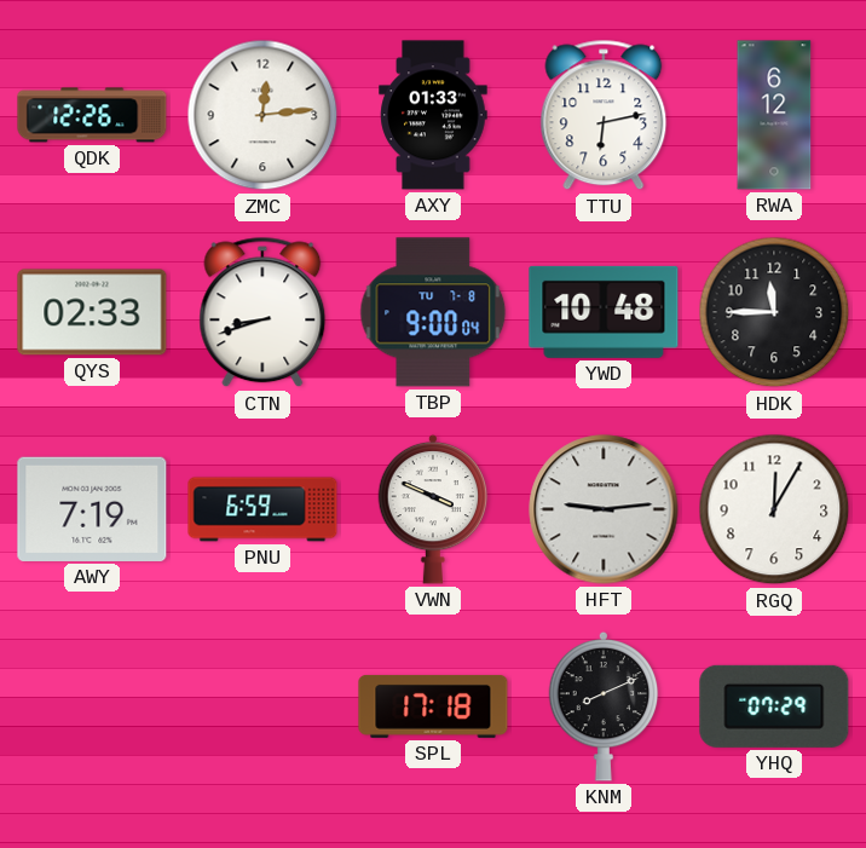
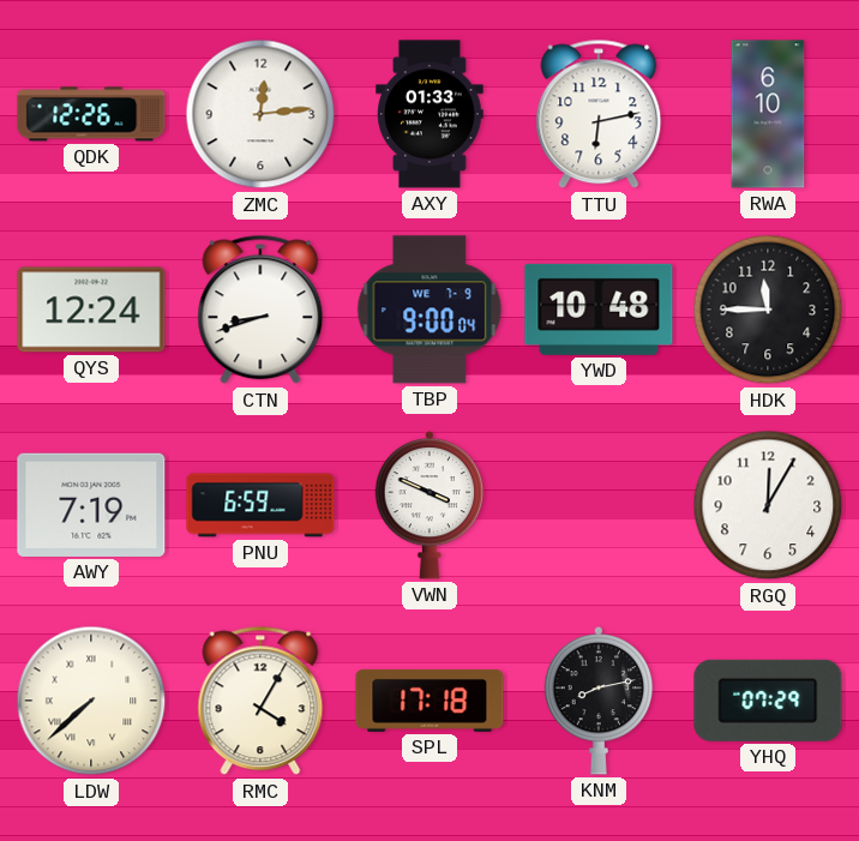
RWA: 6:12 -> 6:10 (768, 114)
QYS: 02:33 -> 12:24 (91, 310)
TBP date: TU 7-8 -> WE 7-9 (429, 310)
HFT: 9:14 -> none (604, 509)
LDW: none -> 7:38 (91, 701)
RMC: none -> 4:05 (260, 701)
KNM: 8:11 -> 8:13 (599, 701)
